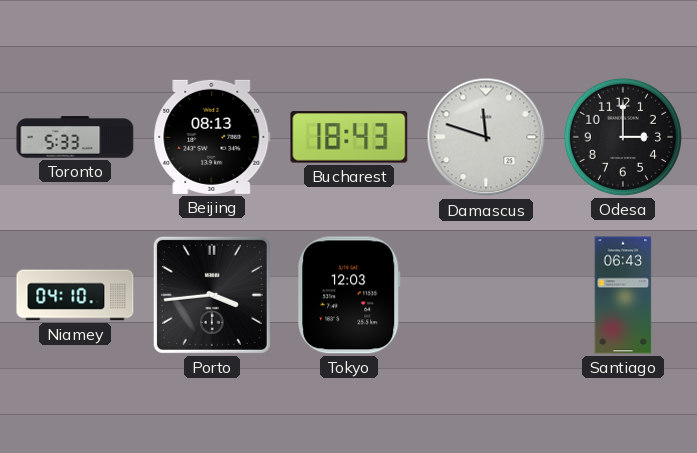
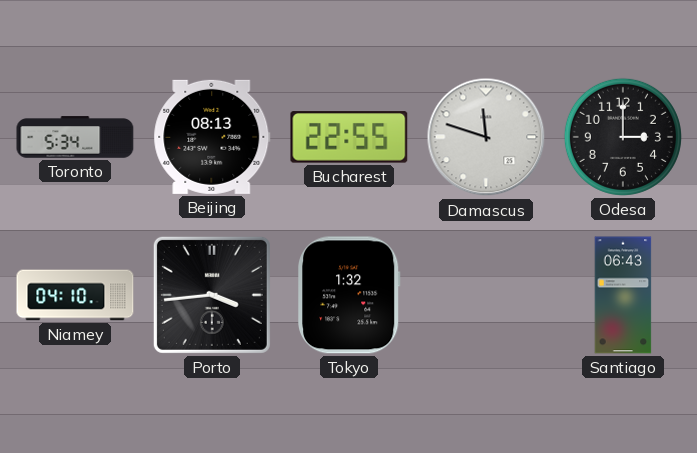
Toronto: 5:33 -> 5:34 (75, 137)
Bucharest: 18:43 -> 22:55 (349, 137)
Tokyo: 12:03 -> 1:32 (349, 295)
